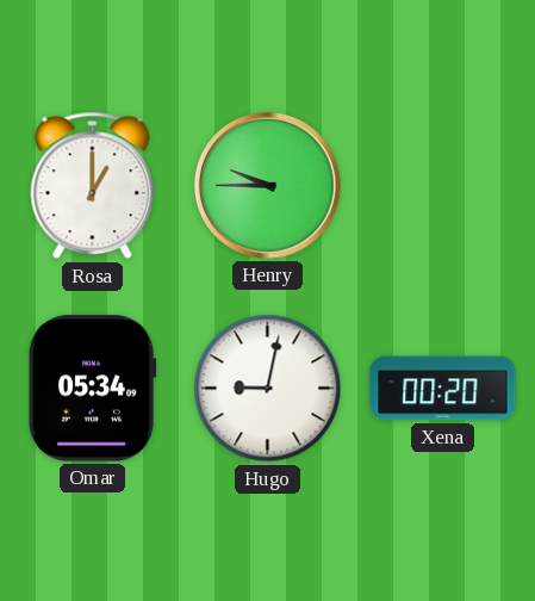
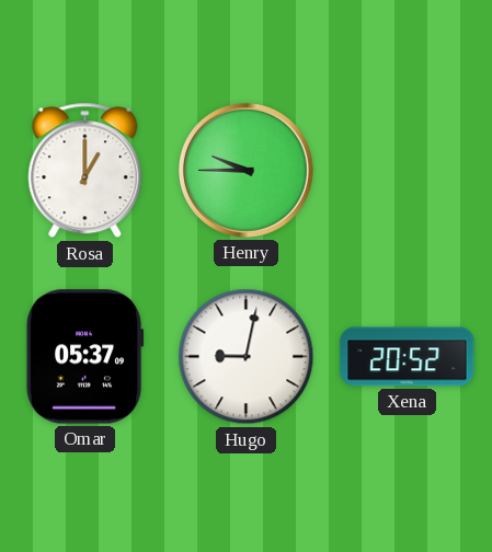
Omar: 05:34 -> 05:37 (84, 357)
Xena: 00:20 -> 20:52 (408, 357)
